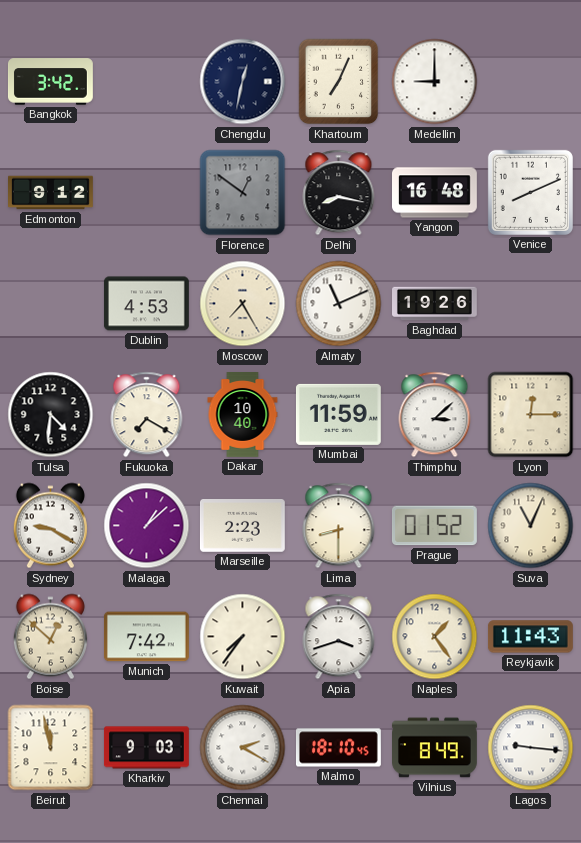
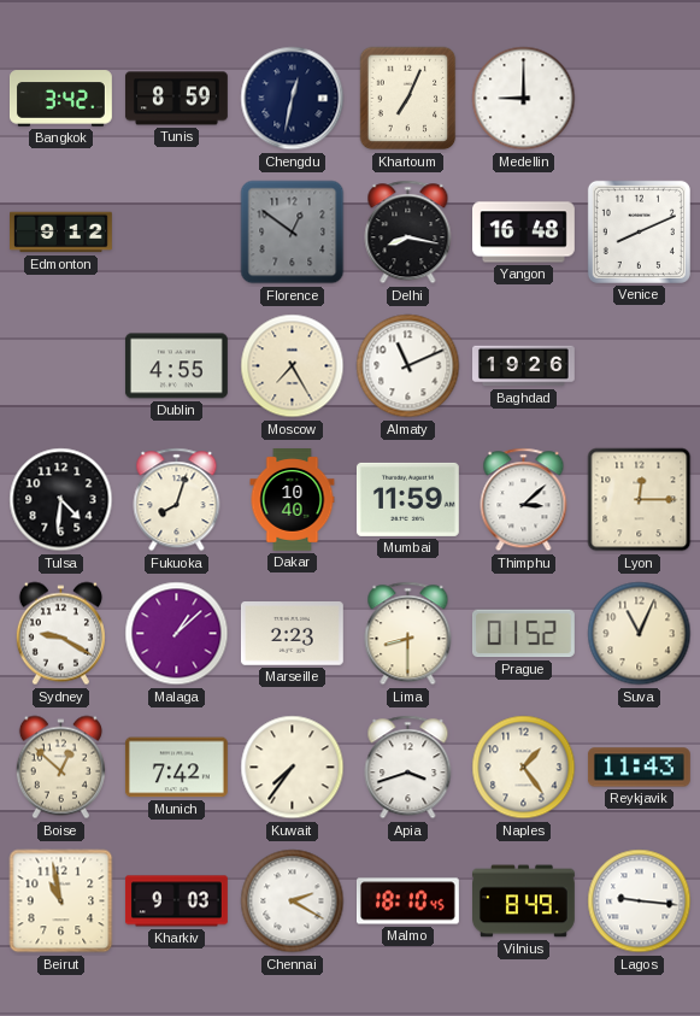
Tunis: none -> 8:59 (176, 99)
Dublin: 4:53 -> 4:55 (176, 366)
Fukuoka: 7:20 -> 8:03 (177, 500)
Beirut: 11:58 -> 10:58 (61, 902)
